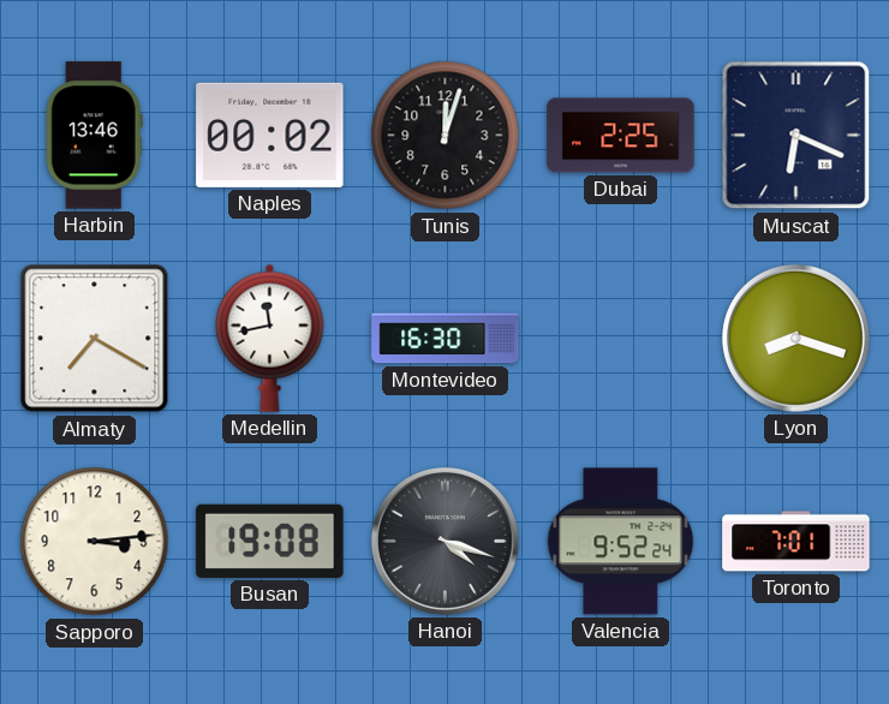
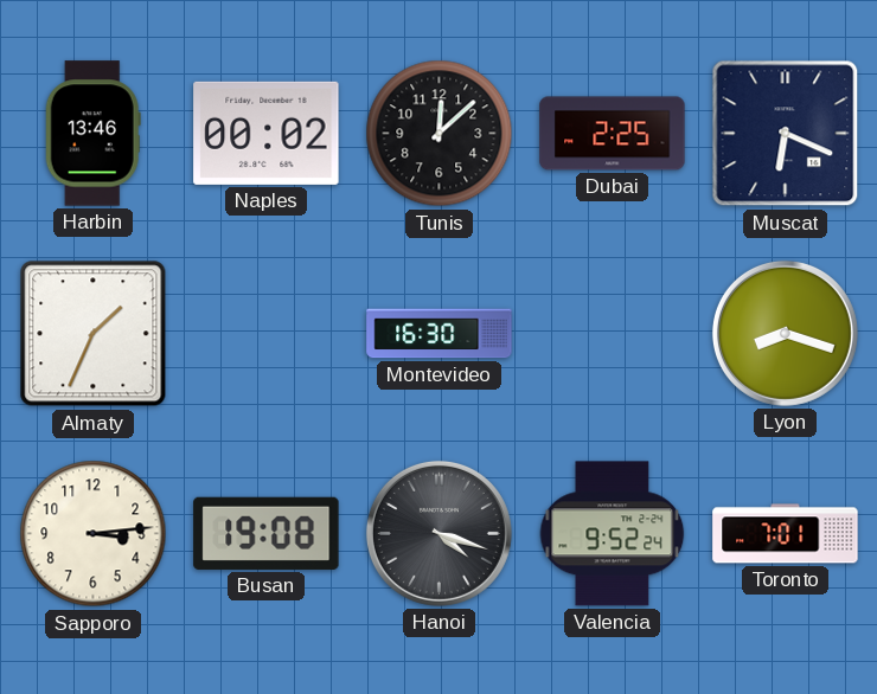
Tunis: 12:03 -> 12:08 (440, 134)
Almaty: 7:20 -> 1:34 (94, 334)
Medellin: 11:43 -> none (270, 338)
